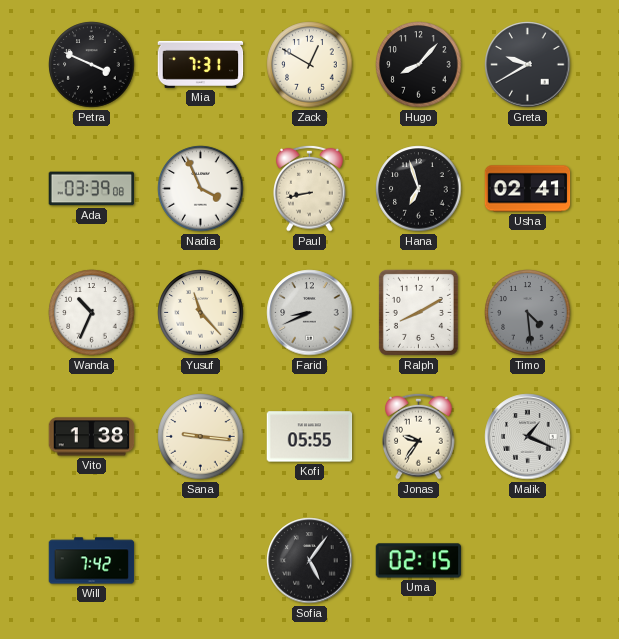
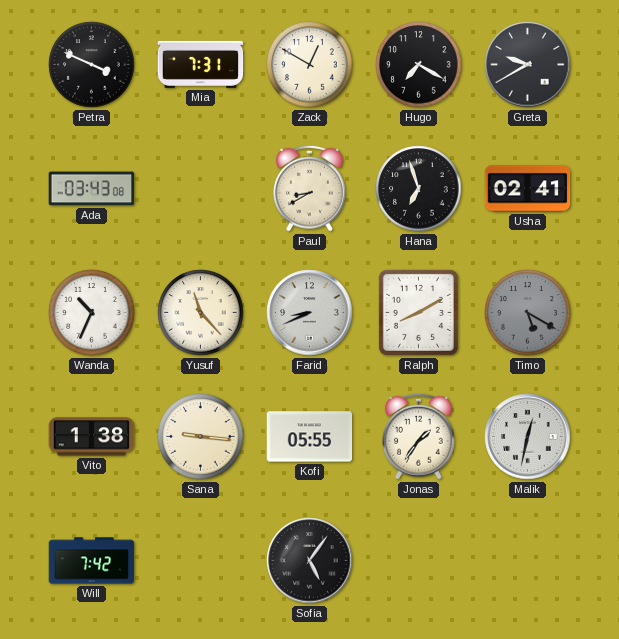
Hugo: 8:07 -> 7:20 (419, 65)
Ada: 03:39 -> 03:43 (92, 189)
Nadia: 3:56 -> none (201, 189)
Paul: 8:43 -> 8:40 (310, 188)
Timo: 4:29 -> 5:20 (528, 313)
Jonas: 9:36 -> 1:36 (419, 436)
Malik: 1:19 -> 12:32 (528, 437)
Uma: 02:15 -> none (419, 561)
